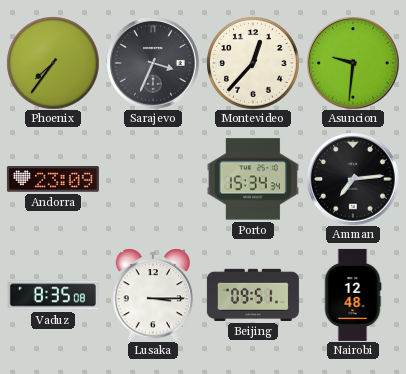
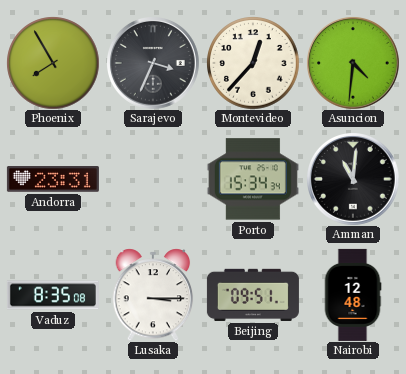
Phoenix: 7:36 -> 7:55 (53, 63)
Asuncion: 9:31 -> 4:31 (353, 63)
Andorra: 23:09 -> 23:31 (53, 179)
Amman: 7:14 -> 11:01 (353, 179)
